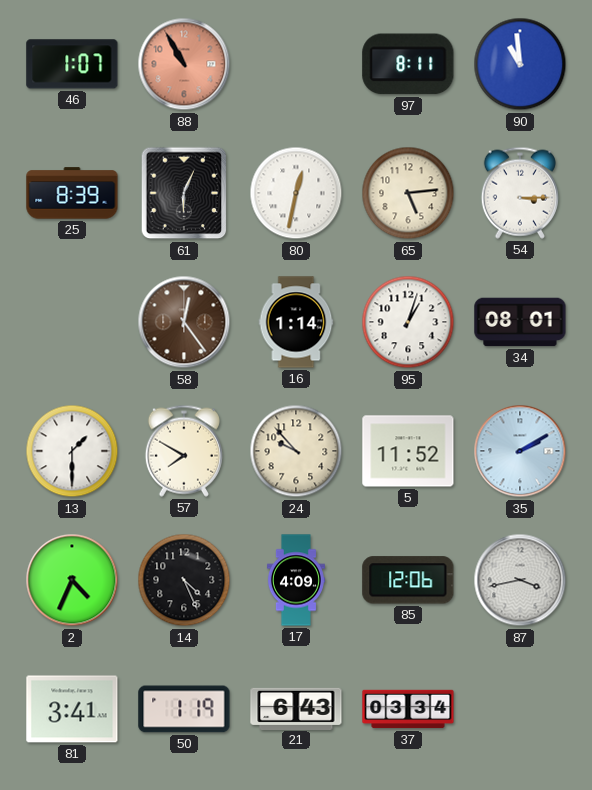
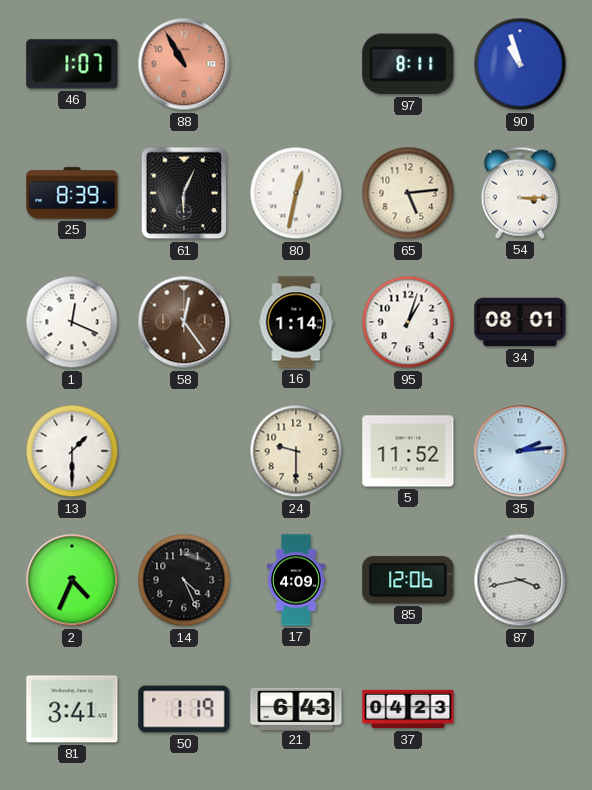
90: 10:59 -> 10:57 (520, 64)
1: none -> 12:19 (72, 322)
57: 7:50 -> none (184, 451)
24: 9:53 -> 9:30 (296, 451)
35: 2:10 -> 2:14 (520, 451)
37: 03:34 -> 04:23 (408, 709)
